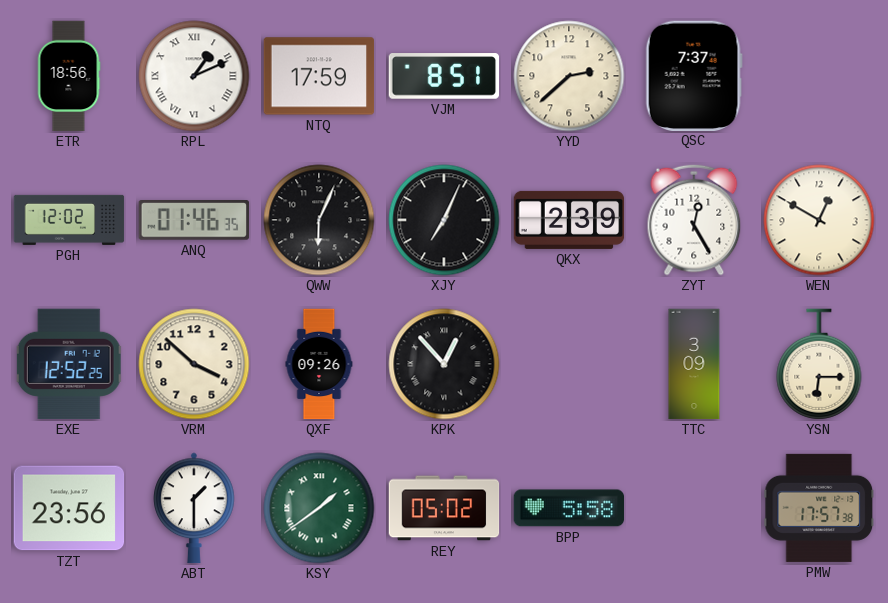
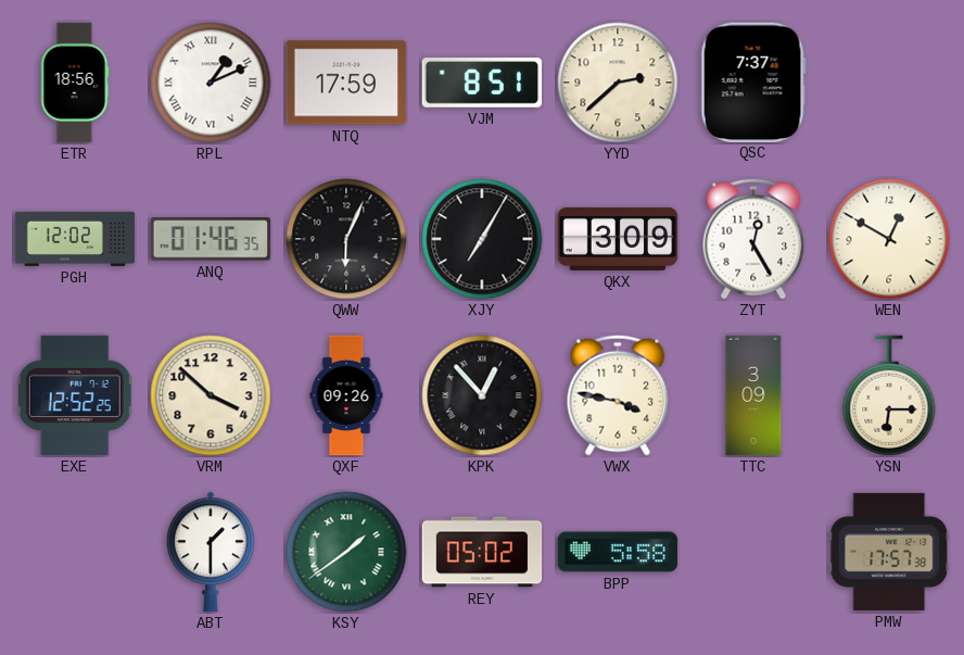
XJY: 7:04 -> 7:05 (482, 239)
QKX: 2:39 -> 3:09 (618, 239)
VWX: none -> 3:47 (618, 395)
TZT: 23:56 -> none (69, 508)
